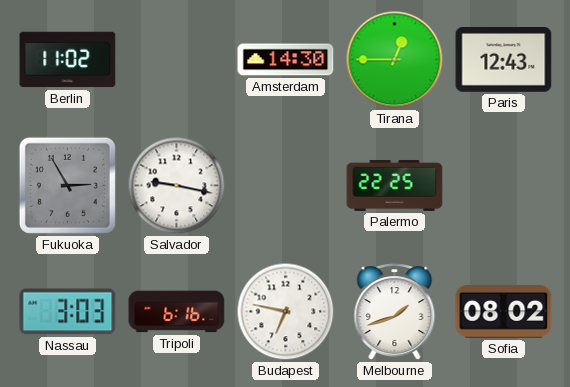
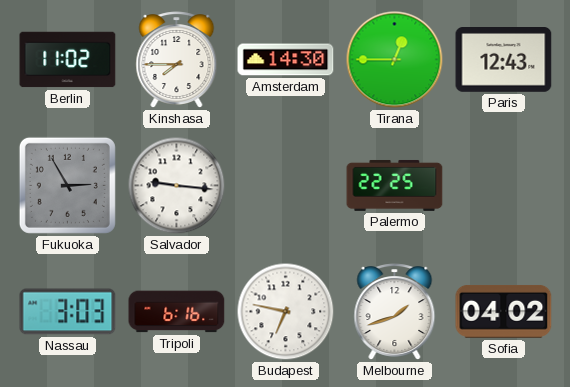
Kinshasa: none -> 7:45 (177, 60)
Salvador: 9:17 -> 9:16 (177, 186)
Sofia: 08:02 -> 04:02 (504, 311)
